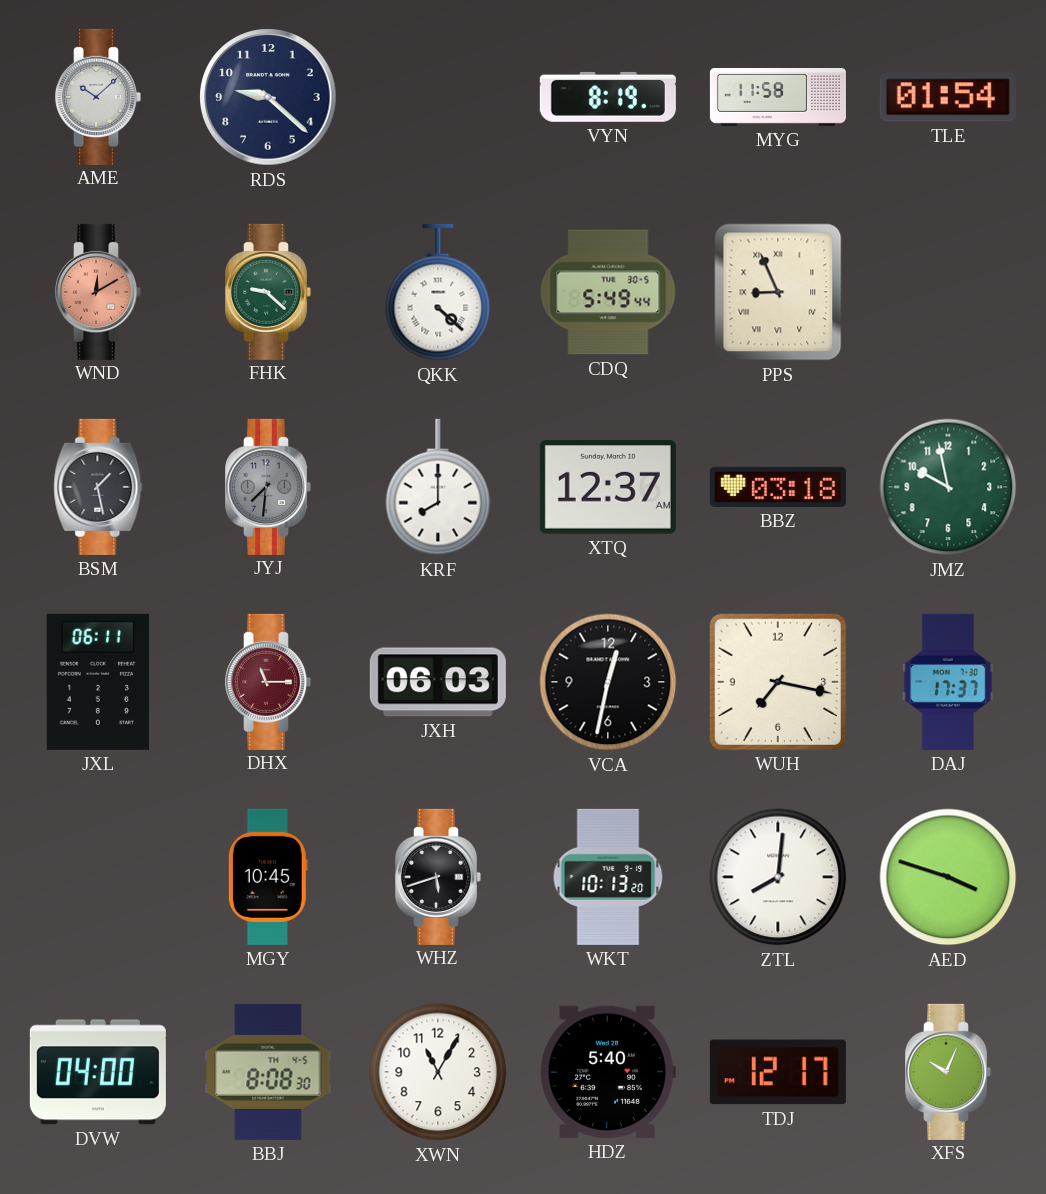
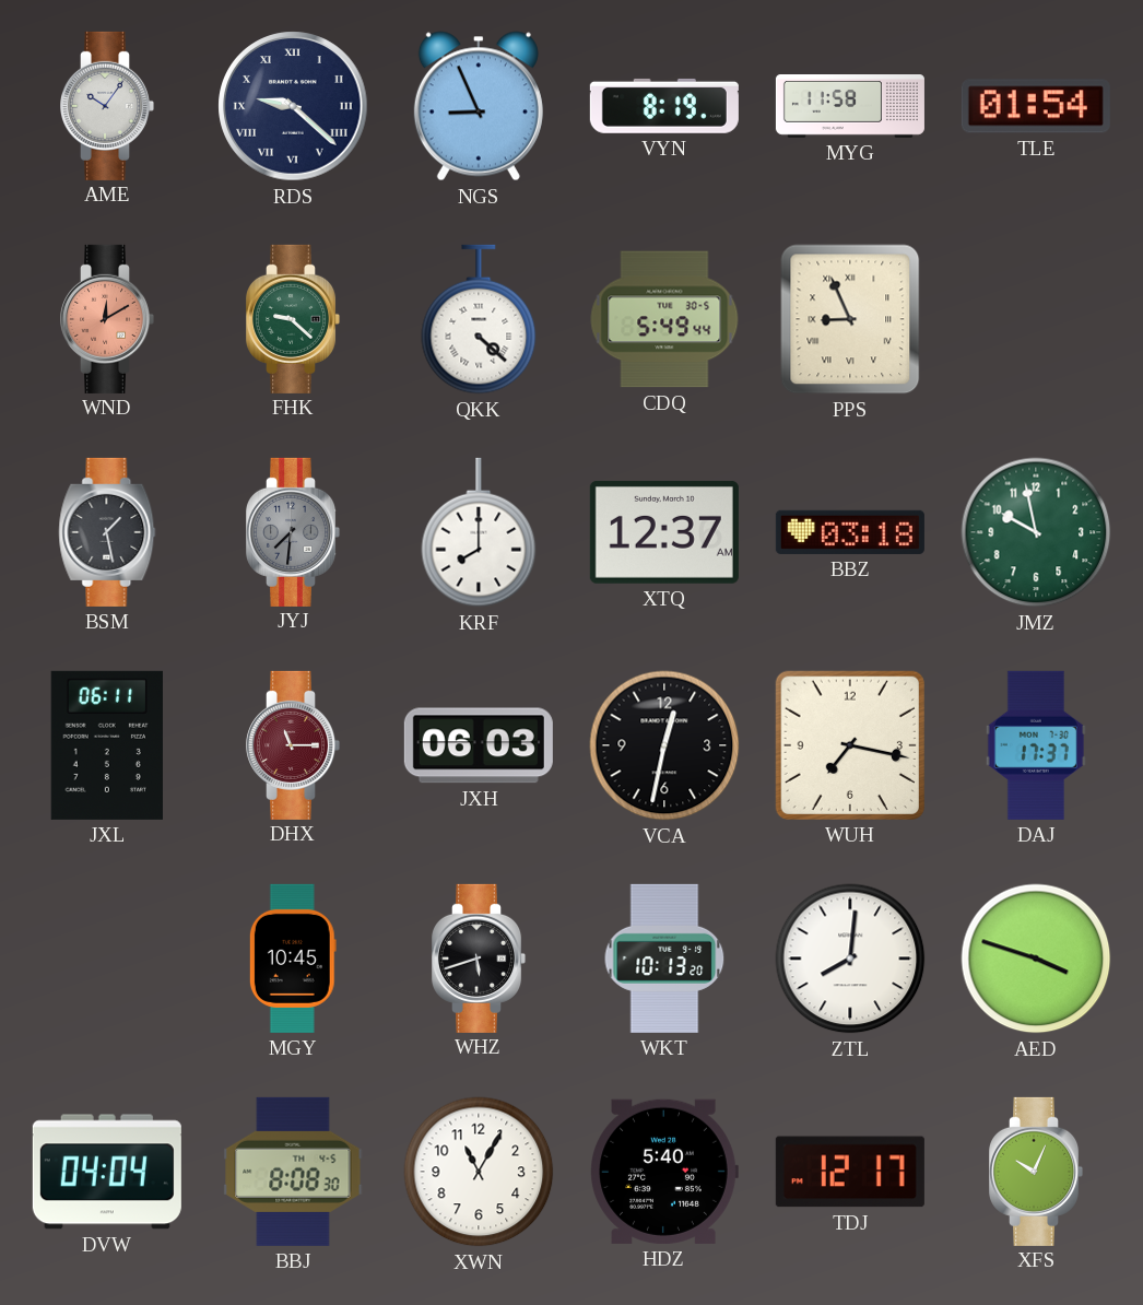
AME: 10:08 -> 10:06 (108, 106)
RDS numerals: Arabic -> Roman (293, 106)
NGS: none -> 8:56 (479, 106)
DVW: 04:00 -> 04:04 (107, 1172)
